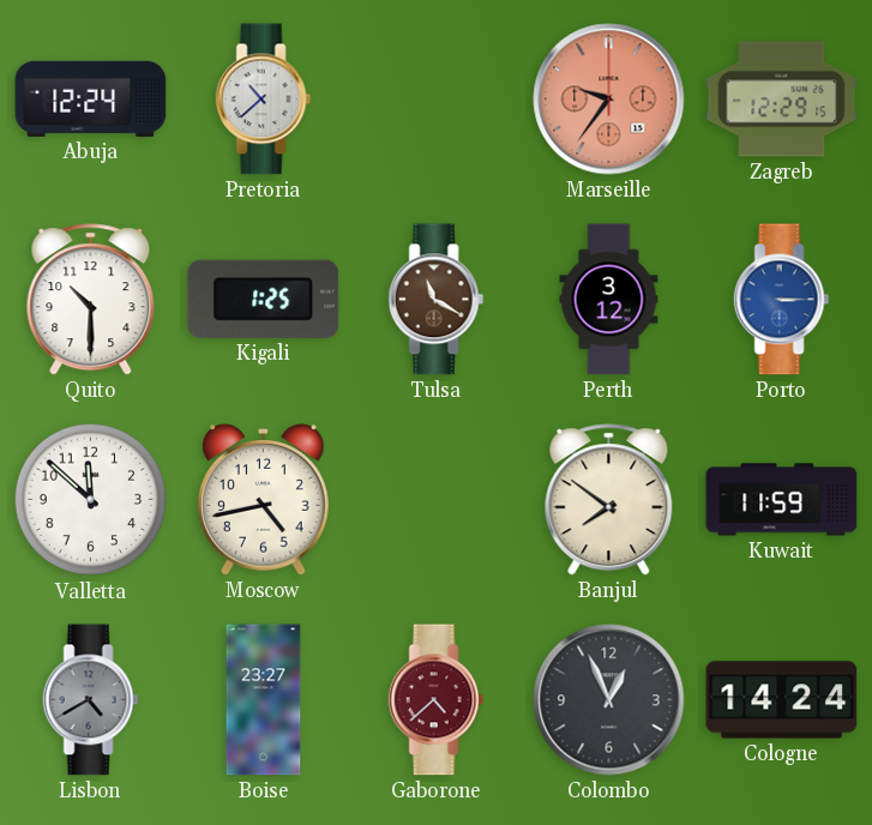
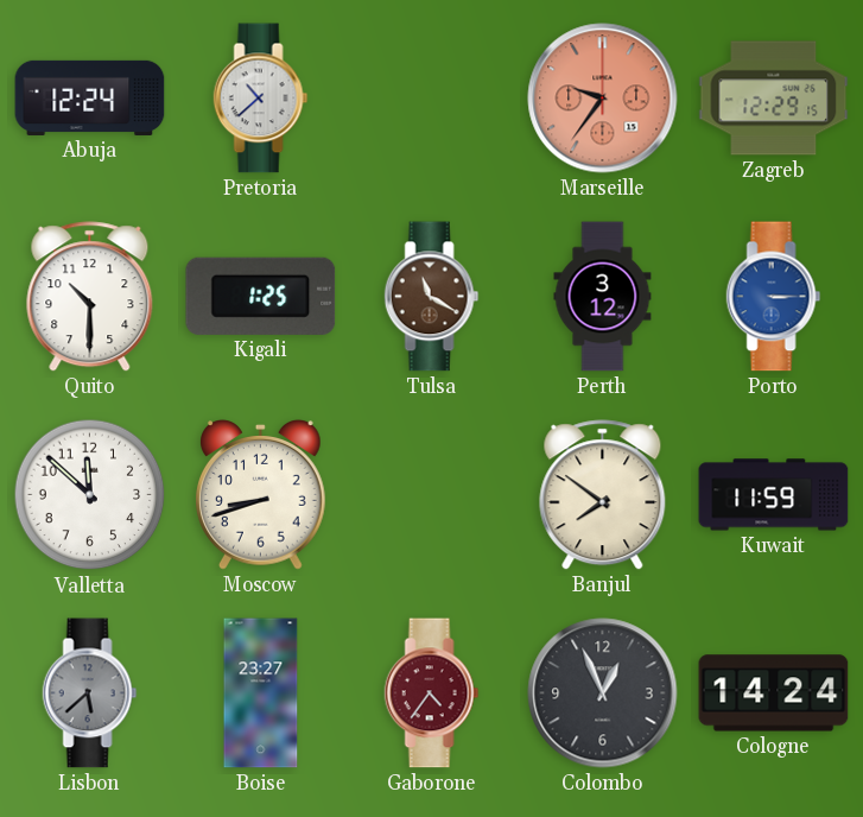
Moscow: 4:43 -> 8:42 (261, 495)
Lisbon: 4:40 -> 5:38 (90, 693)
Gaborone: 4:38 -> 4:36 (432, 693)
